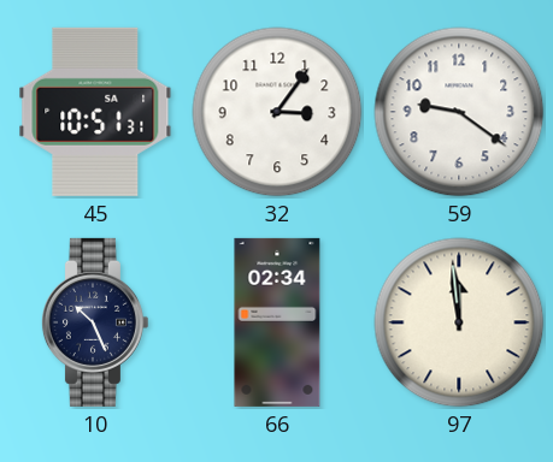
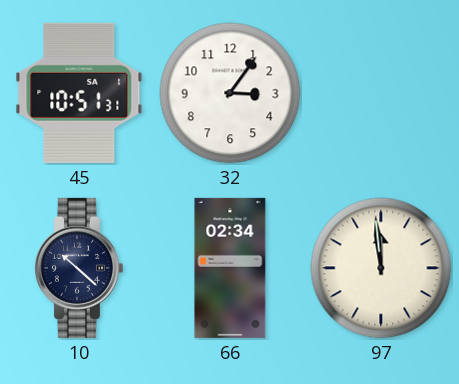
59: 9:21 -> none (459, 112)
10: 10:26 -> 10:22 (78, 268)
